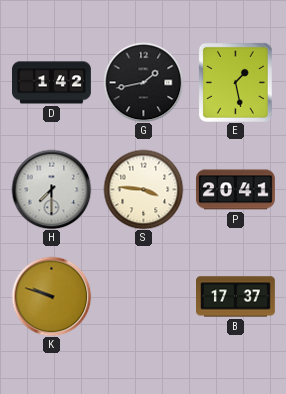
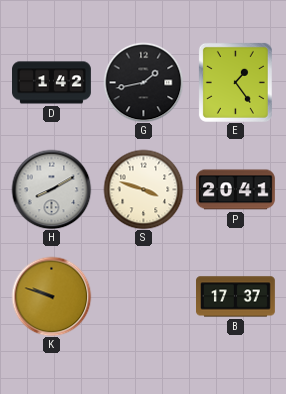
E: 1:28 -> 1:24 (235, 82)
H: 7:30 -> 8:10 (51, 189)
S: 3:46 -> 3:48 (143, 189)
